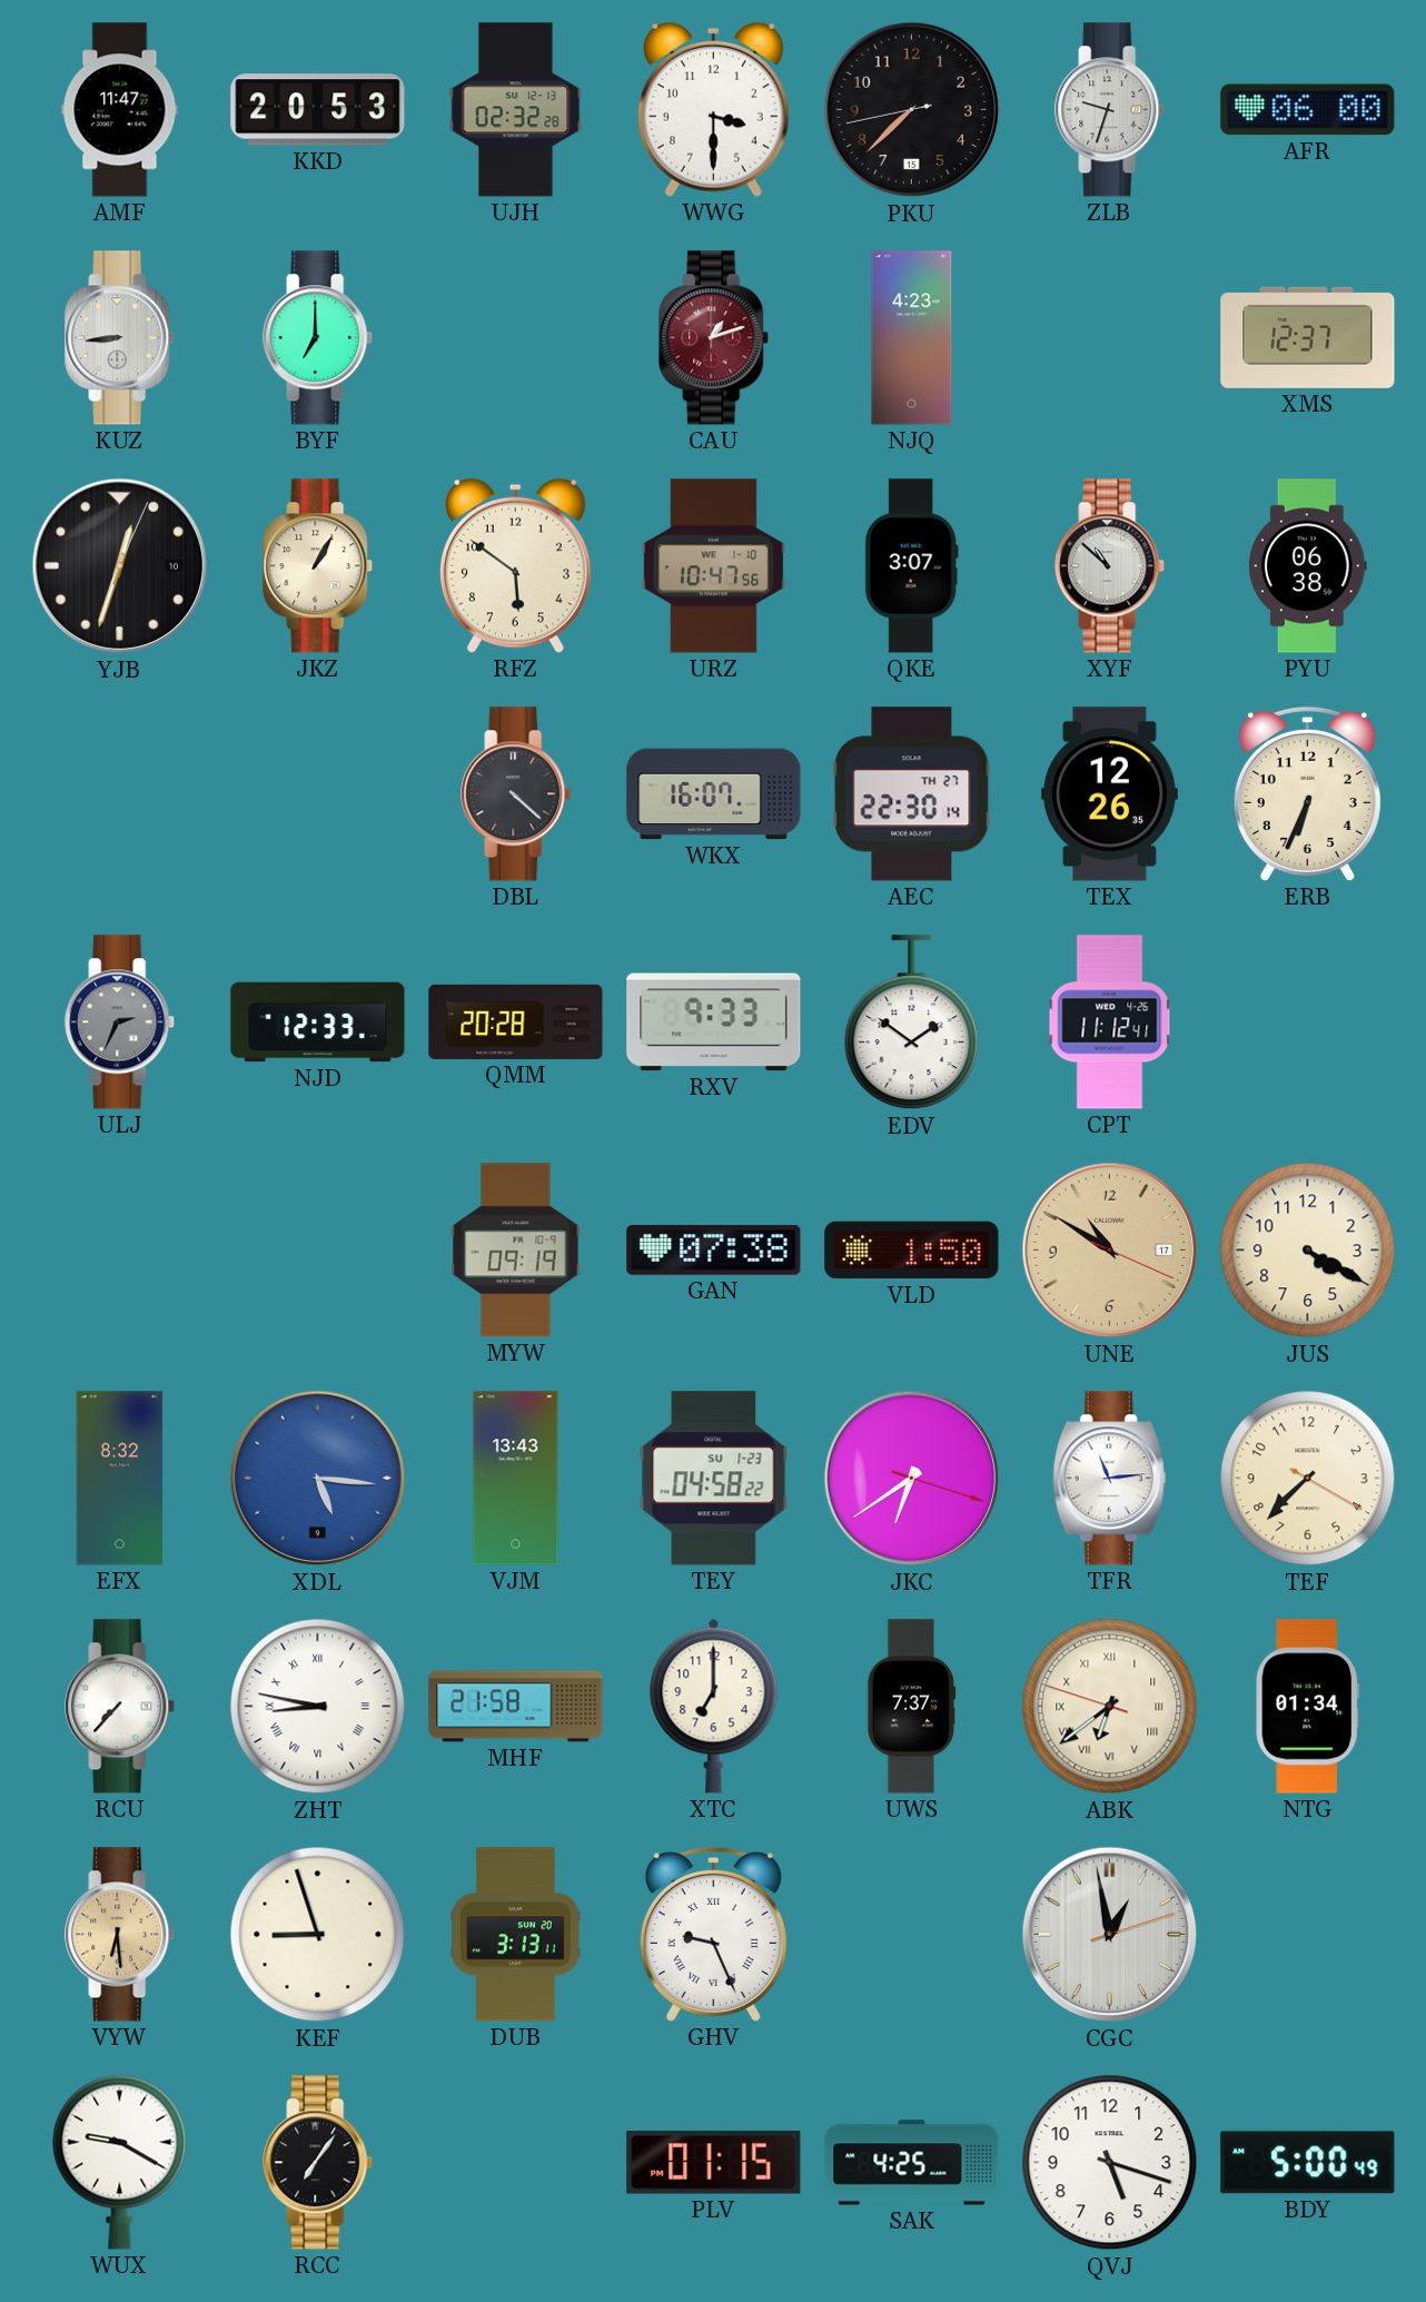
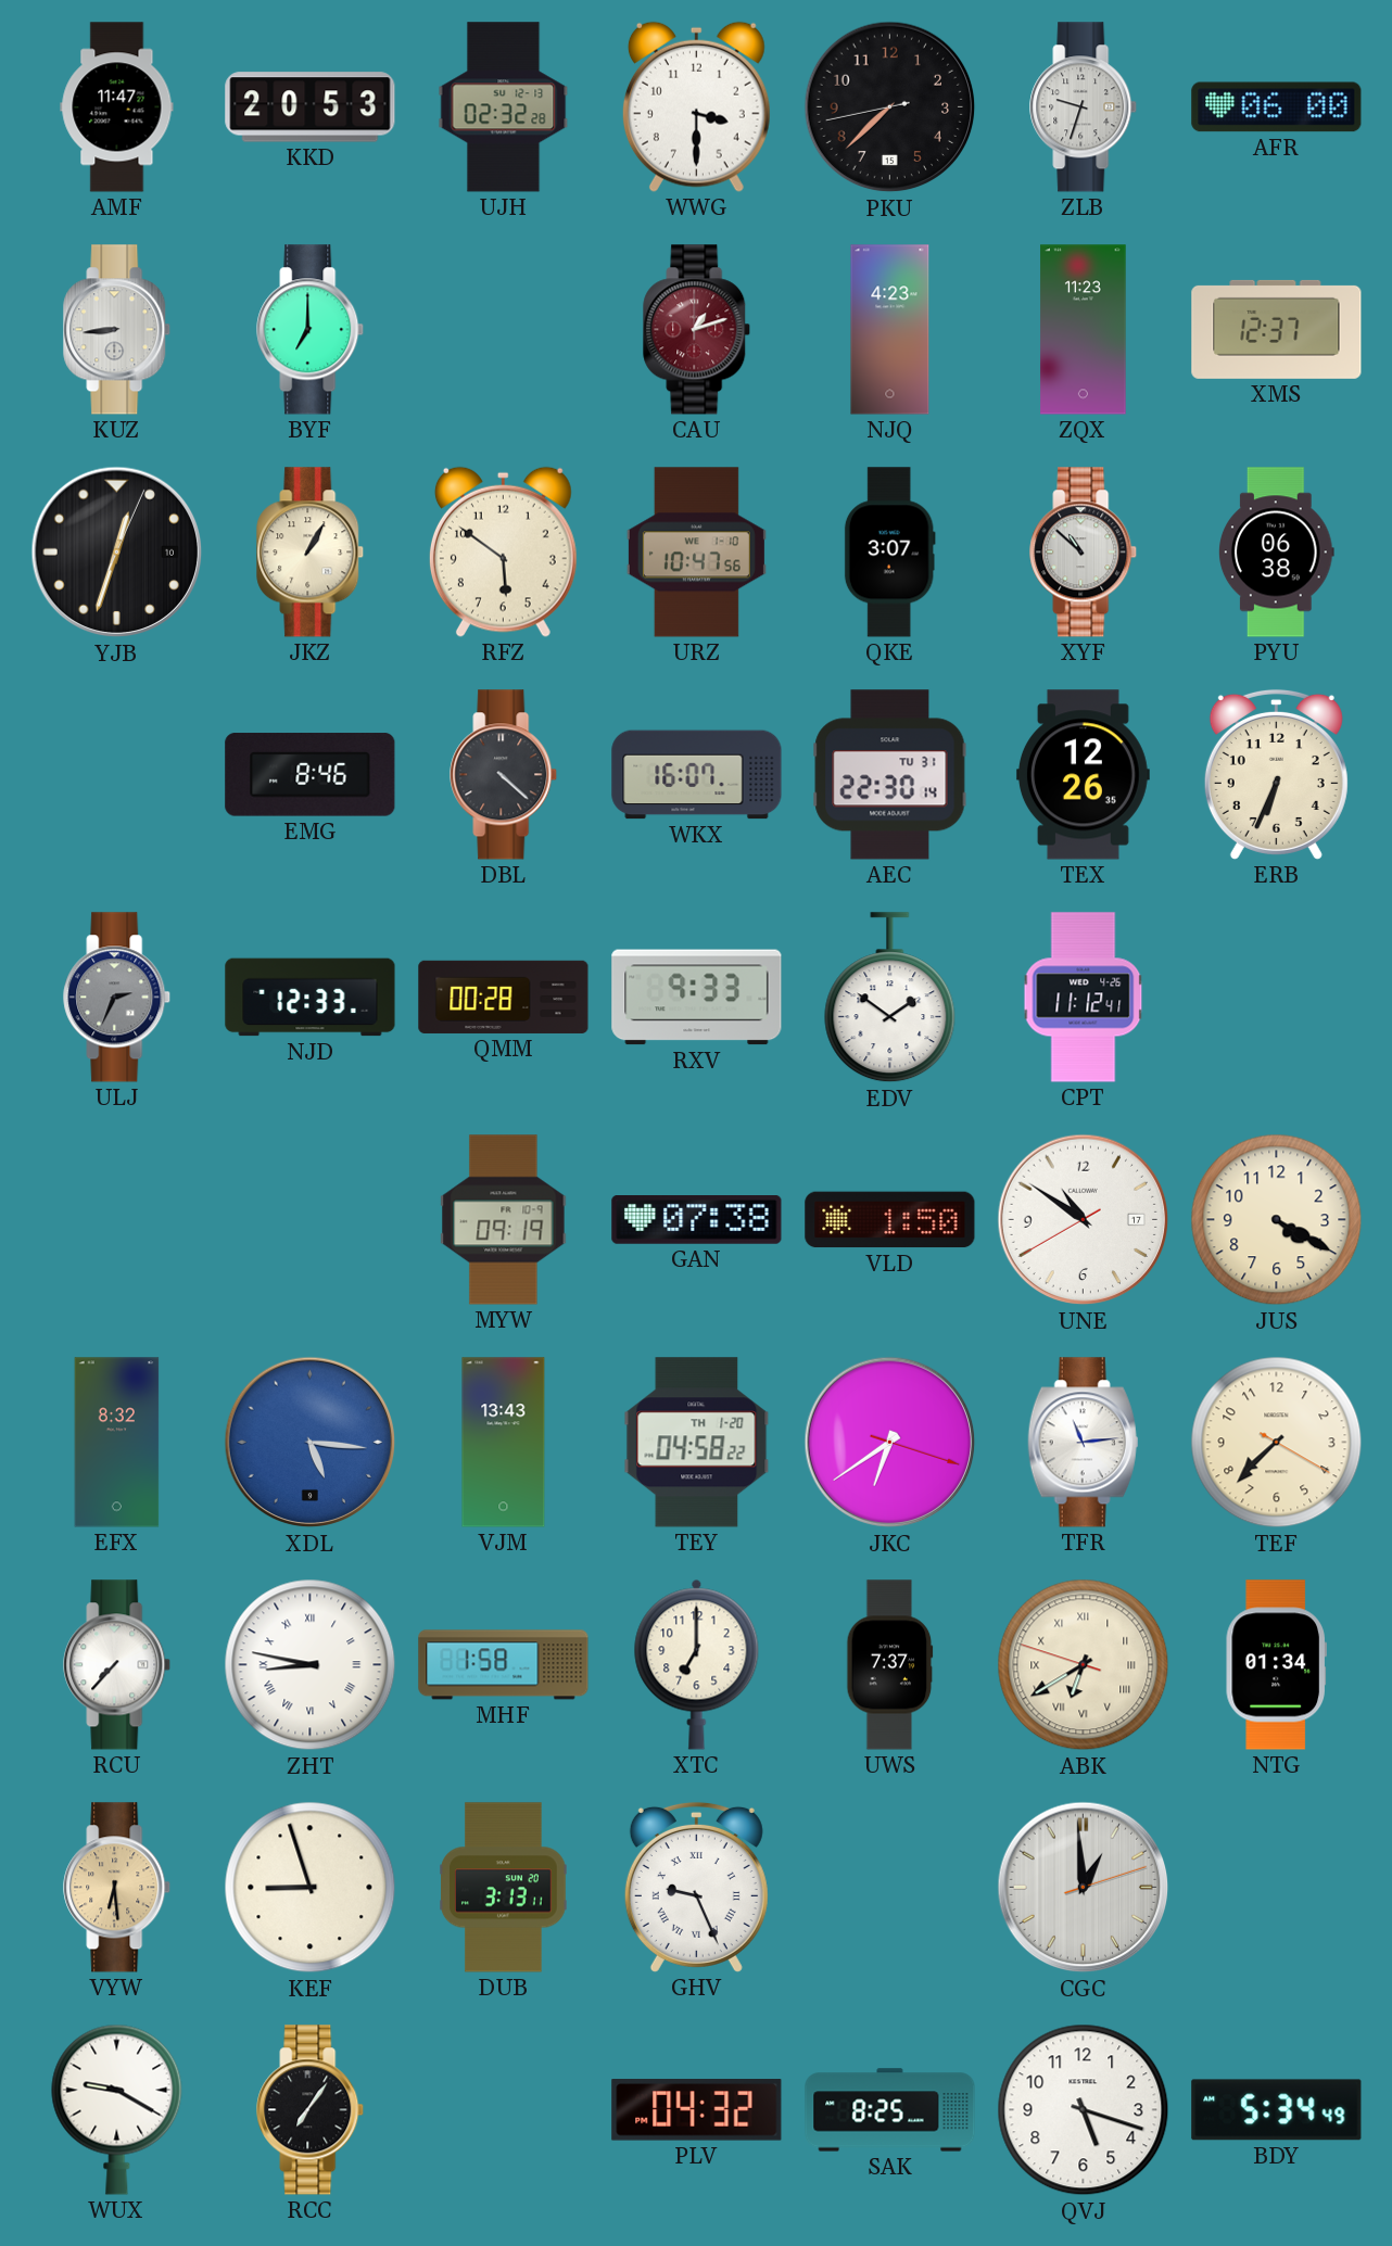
ZQX: none -> 11:23 (1084, 330)
EMG: none -> 8:46 (311, 775)
AEC date: TH 27 -> TU 31 (890, 775)
QMM: 20:28 -> 00:28 (504, 997)
UNE: 10:50:19 -> 10:50:40 (1084, 1220)
UNE dial: champagne -> white (1084, 1220)
TEY date: SU 1-23 -> TH 1-20 (697, 1443)
MHF: 21:58 -> 1:58 (504, 1665)
ABK: 6:38 -> 6:39 (1084, 1665)
CGC: 12:58 -> 12:59 (1084, 1888)
PLV: 01:15 -> 04:32 (697, 2110)
SAK: 4:25 -> 8:25 (890, 2110)
BDY: 5:00 -> 5:34 (1277, 2110)
